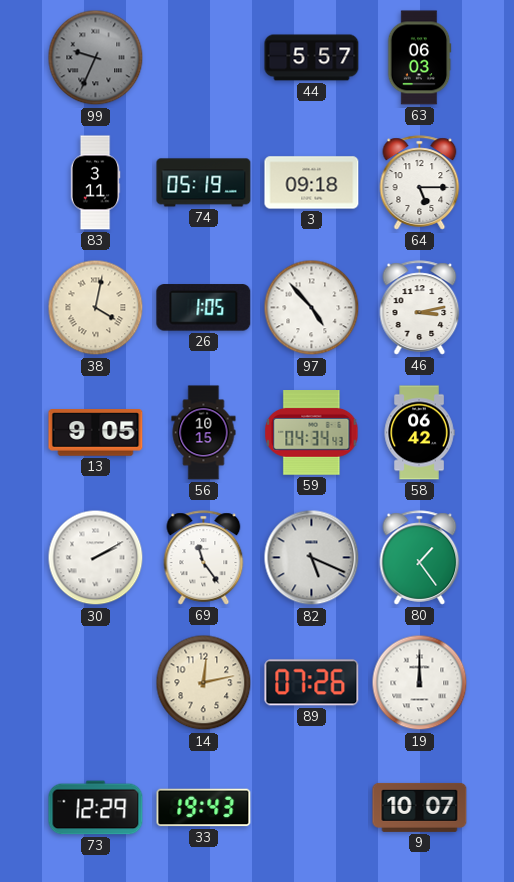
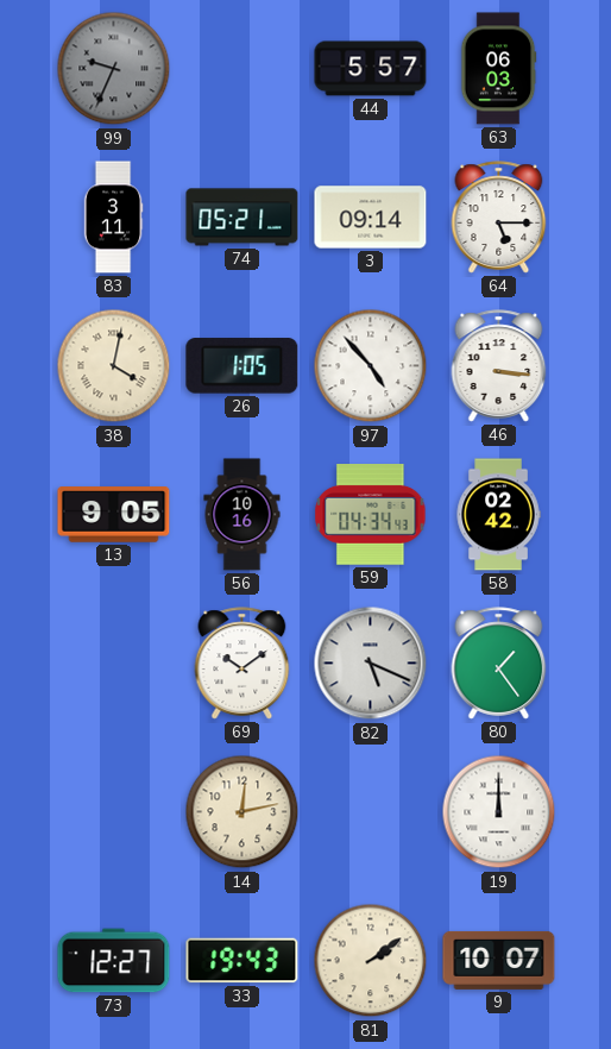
74: 05:19 -> 05:21 (242, 218)
3: 09:18 -> 09:14 (371, 218)
46: 3:13 -> 3:16 (499, 366)
56: 10:15 -> 10:16 (242, 515)
58: 06:42 -> 02:42 (498, 515)
30: 2:10 -> none (96, 558)
69: 11:24 -> 10:09 (242, 664)
89: 07:26 -> none (312, 683)
73: 12:29 -> 12:27 (114, 961)
81: none -> 2:09 (371, 961)
